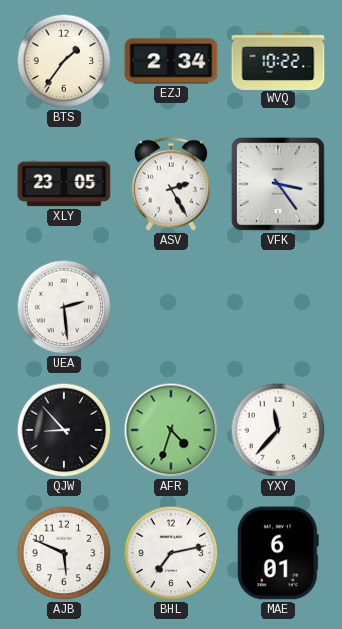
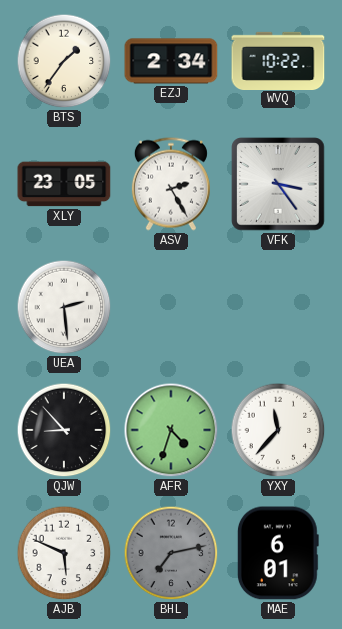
BHL dial: white -> grey (171, 553)
